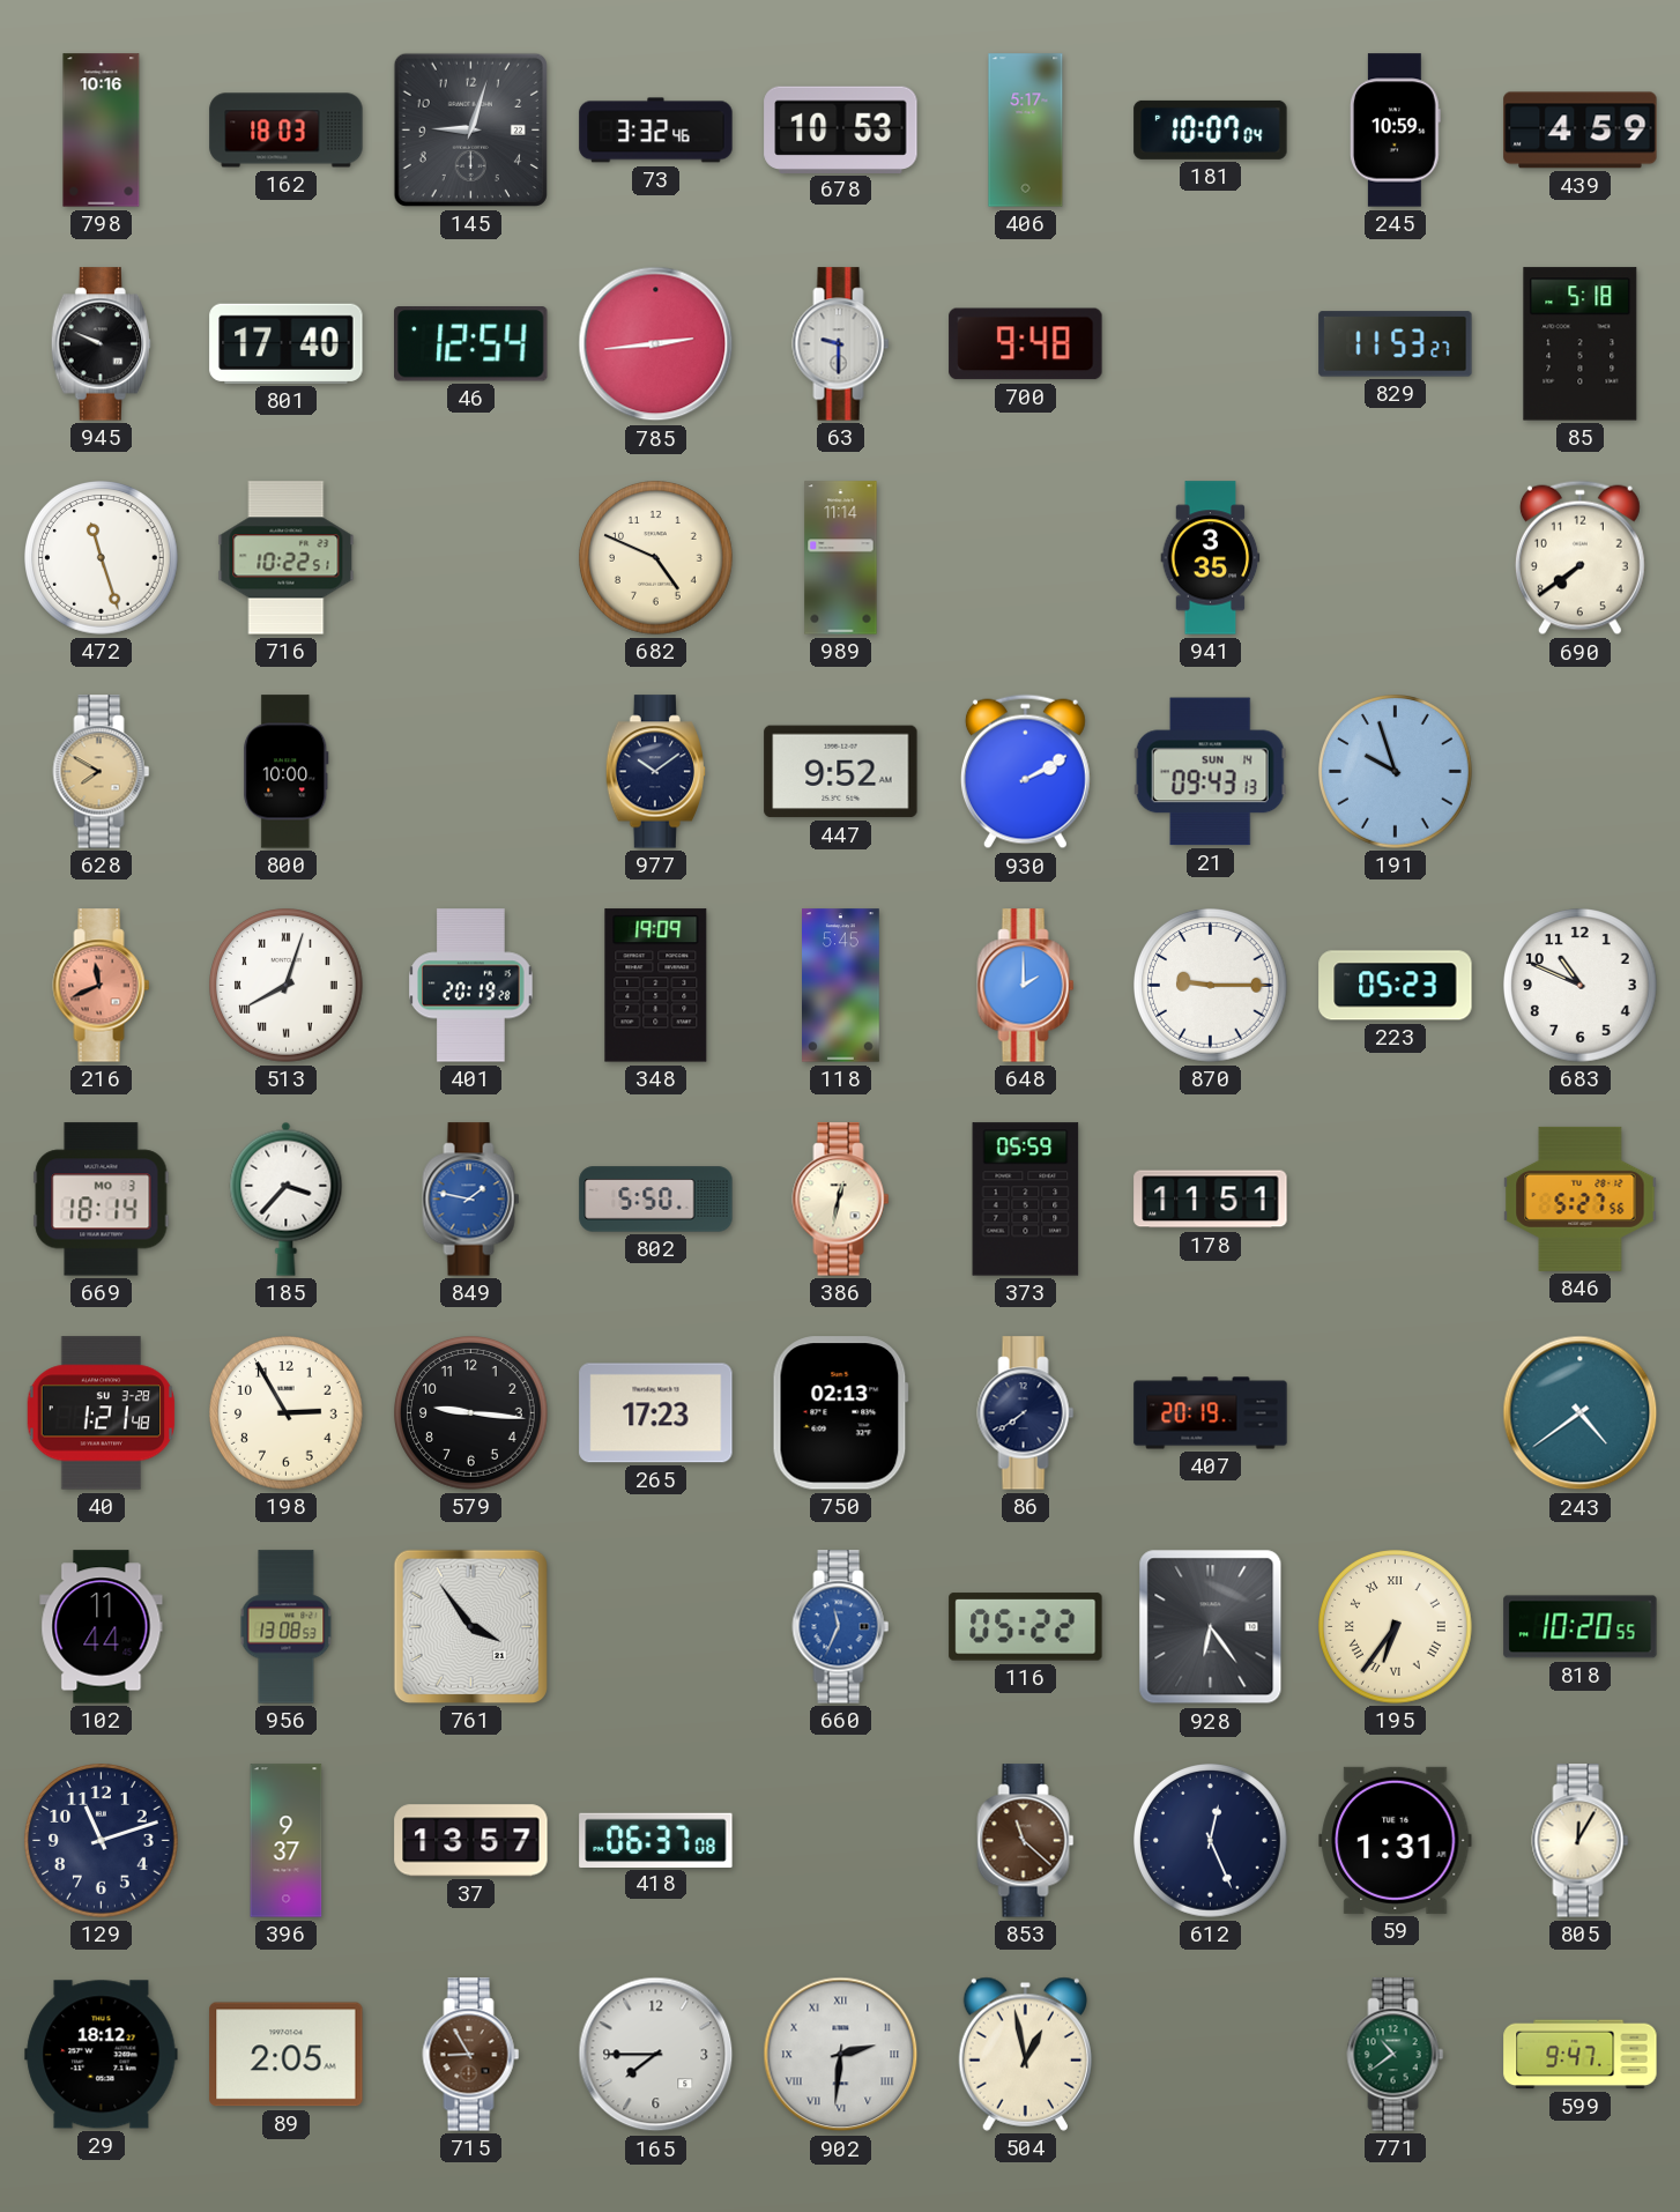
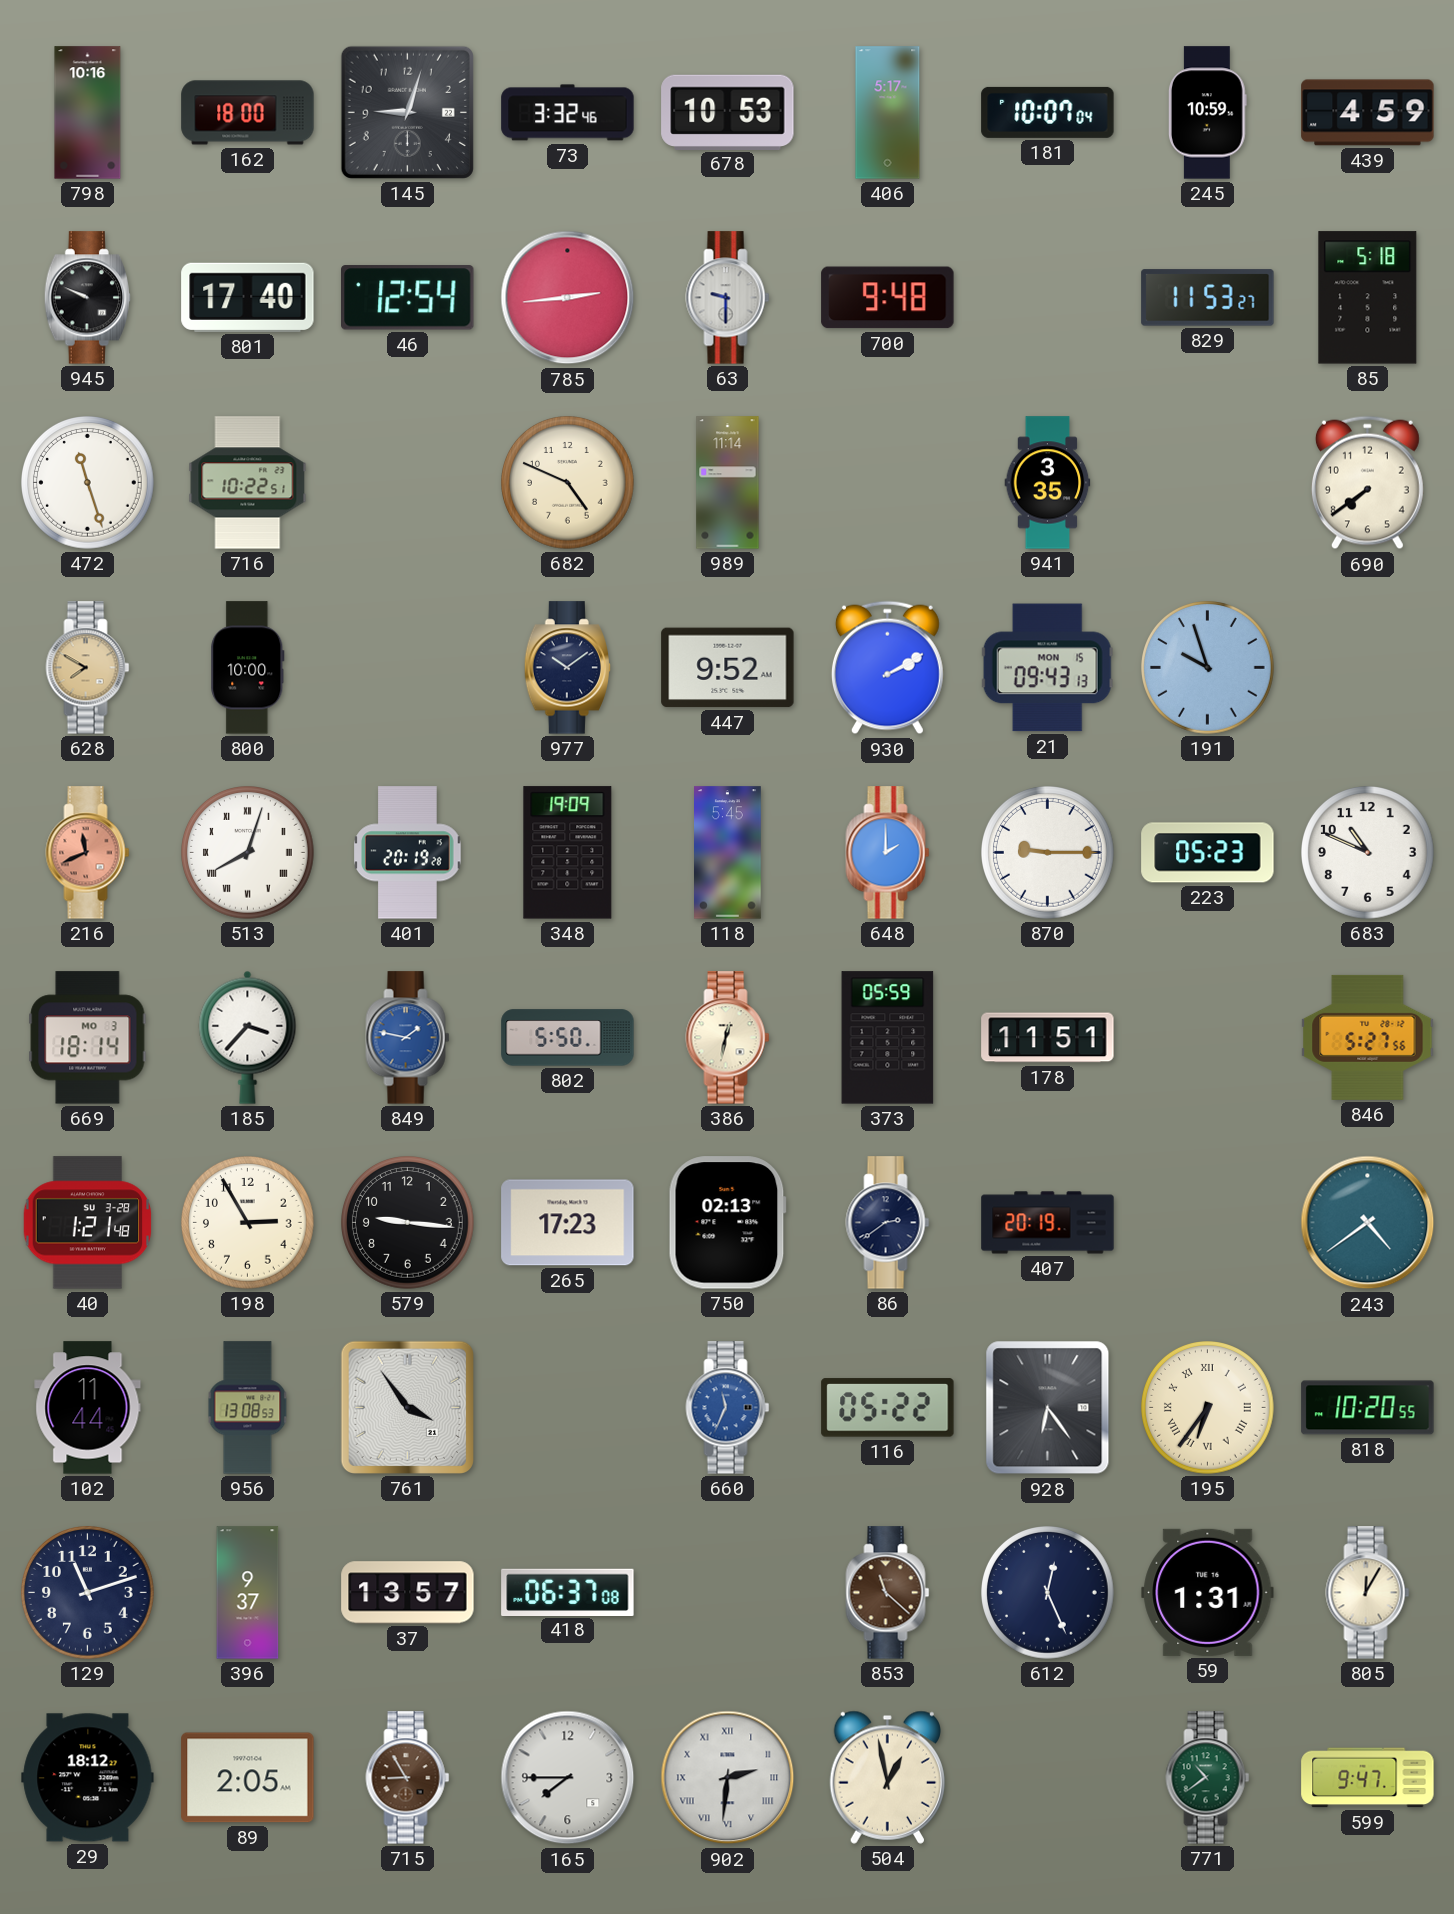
162: 18:03 -> 18:00 (248, 113)
21 date: SUN 14 -> MON 15 (1047, 668)
86: 7:39 -> 2:39 (888, 1223)
